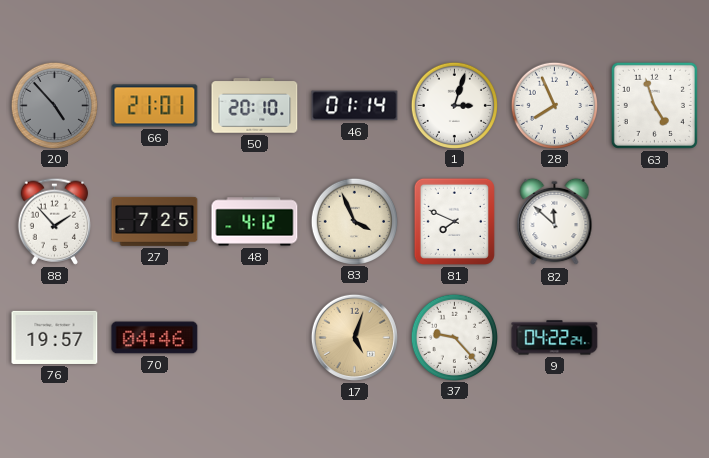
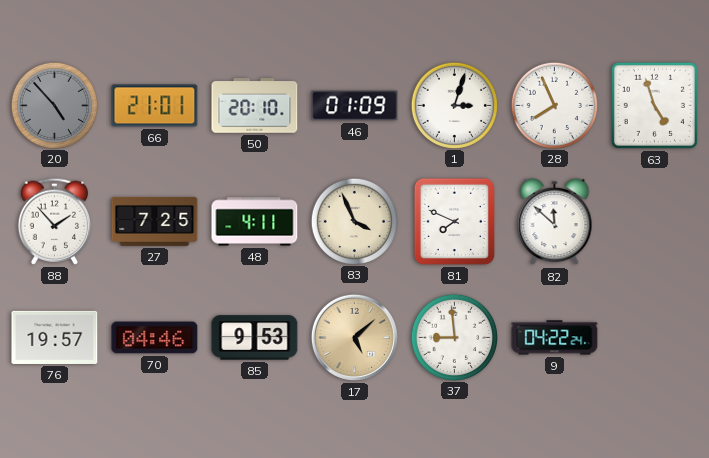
46: 01:14 -> 01:09 (355, 106)
48: 4:12 -> 4:11 (255, 222)
85: none -> 9:53 (255, 338)
17: 5:03 -> 5:08 (354, 337)
37: 9:23 -> 8:59 (454, 337)
